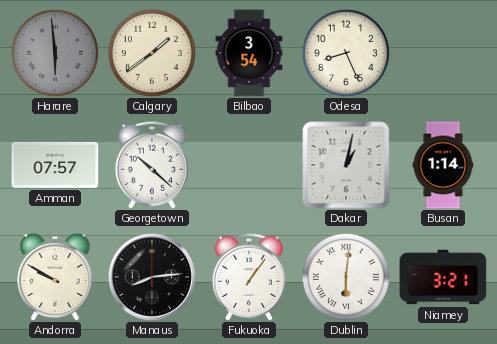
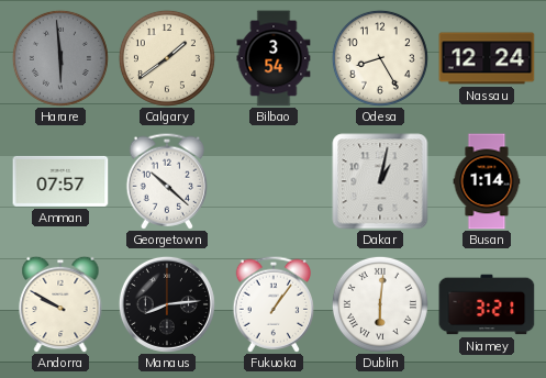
Odesa: 8:26 -> 8:25 (380, 58)
Nassau: none -> 12:24 (487, 58)
